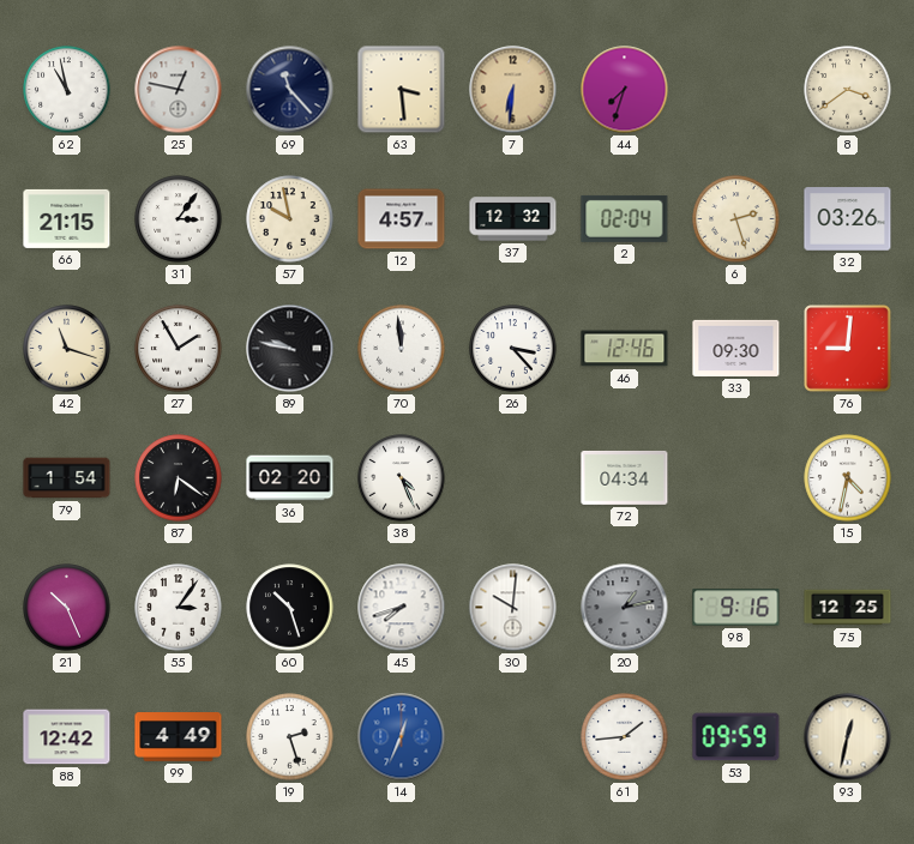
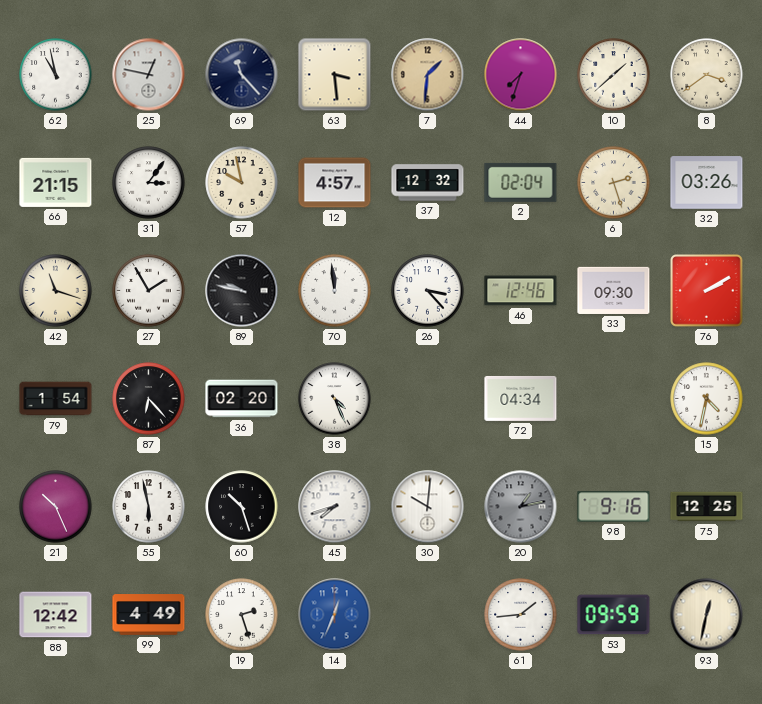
7: 6:31 -> 1:31 (428, 75)
10: none -> 1:38 (614, 75)
76: 9:01 -> 2:10 (707, 291)
87: 6:21 -> 6:23 (149, 399)
55: 3:06 -> 5:58 (149, 507)
